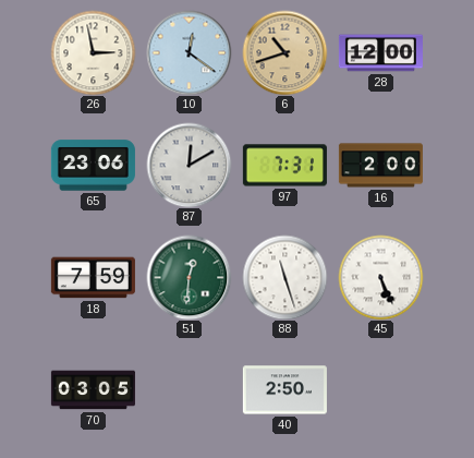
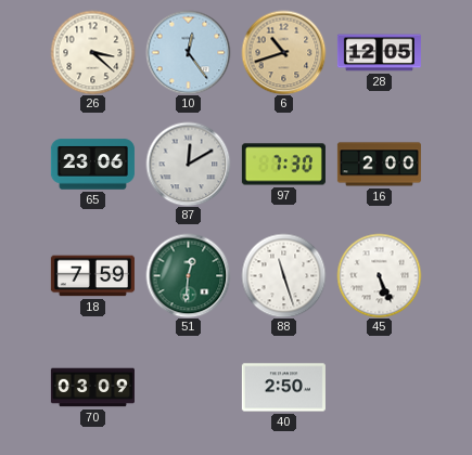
26: 2:58 -> 3:22 (92, 52)
10: 12:21 -> 12:24 (188, 52)
28: 12:00 -> 12:05 (379, 53)
97: 7:31 -> 7:30 (283, 165)
70: 03:05 -> 03:09 (92, 388)
